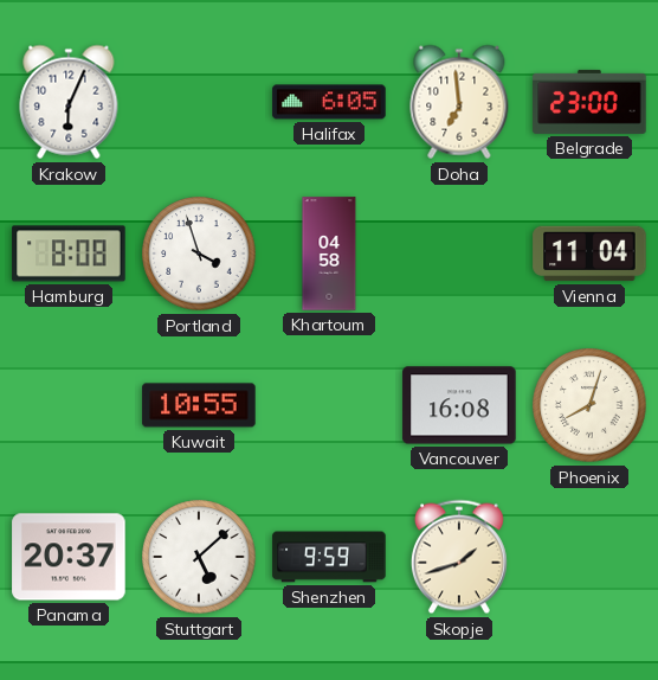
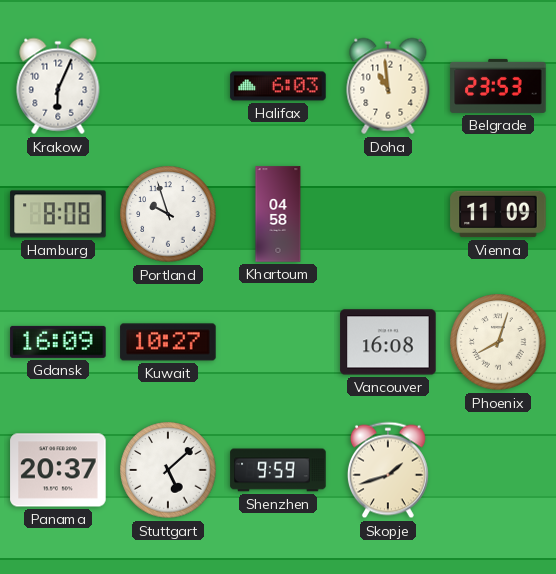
Halifax: 6:05 -> 6:03 (278, 86)
Doha: 6:59 -> 10:59 (388, 86)
Belgrade: 23:00 -> 23:53 (498, 86)
Portland: 3:57 -> 9:57 (168, 214)
Vienna: 11:04 -> 11:09 (498, 214)
Gdansk: none -> 16:09 (58, 342)
Kuwait: 10:55 -> 10:27 (168, 342)
